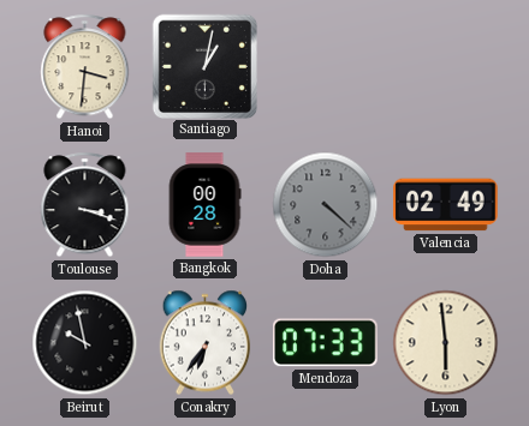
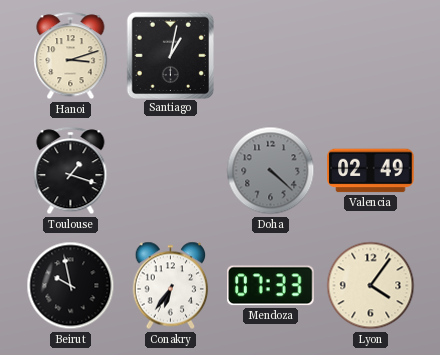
Hanoi: 3:31 -> 3:12 (71, 56)
Toulouse: 3:18 -> 1:18 (71, 171)
Bangkok: 00:28 -> none (204, 205)
Lyon: 5:59 -> 4:06 (371, 286)
